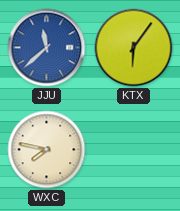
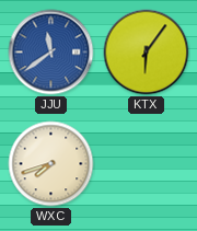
JJU: 11:38 -> 11:39 (51, 53)
WXC: 7:47 -> 7:42 (51, 164)
